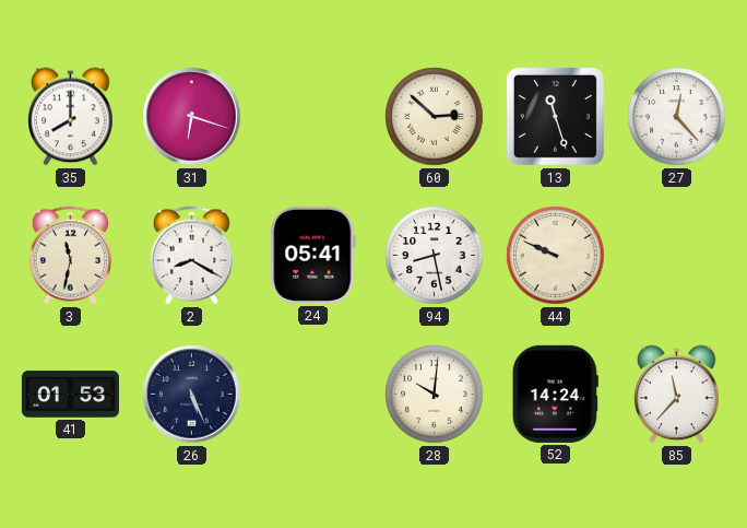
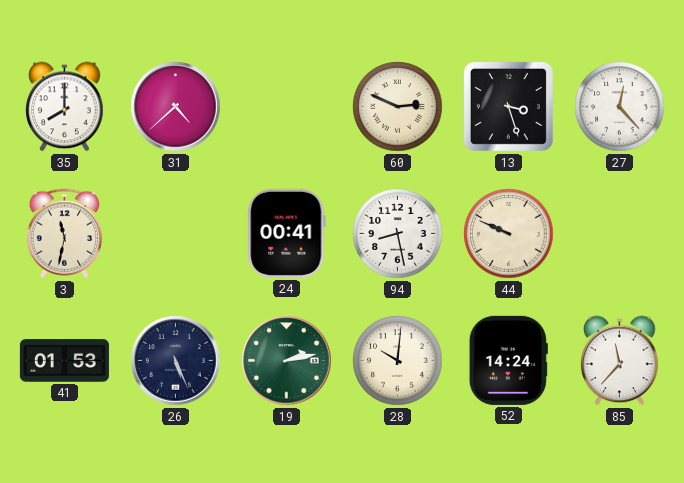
31: 6:18 -> 4:38 (176, 107)
60: 2:52 -> 2:49 (398, 107)
13: 11:27 -> 3:27 (508, 106)
2: 8:20 -> none (192, 256)
24: 05:41 -> 00:41 (287, 233)
19: none -> 2:13 (287, 361)
